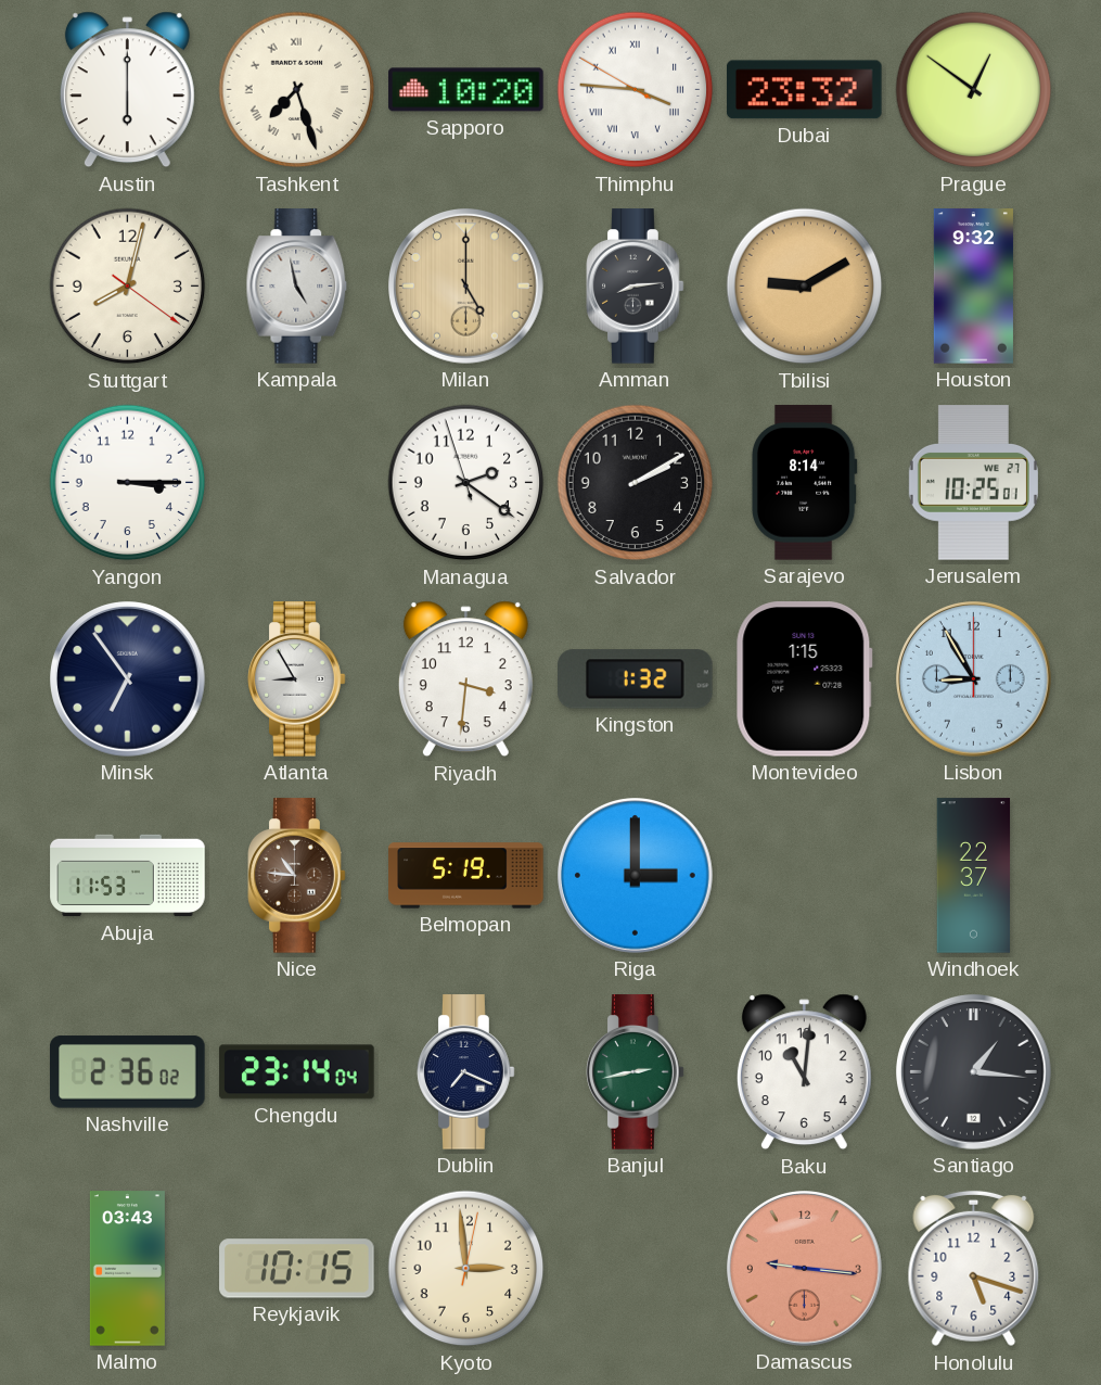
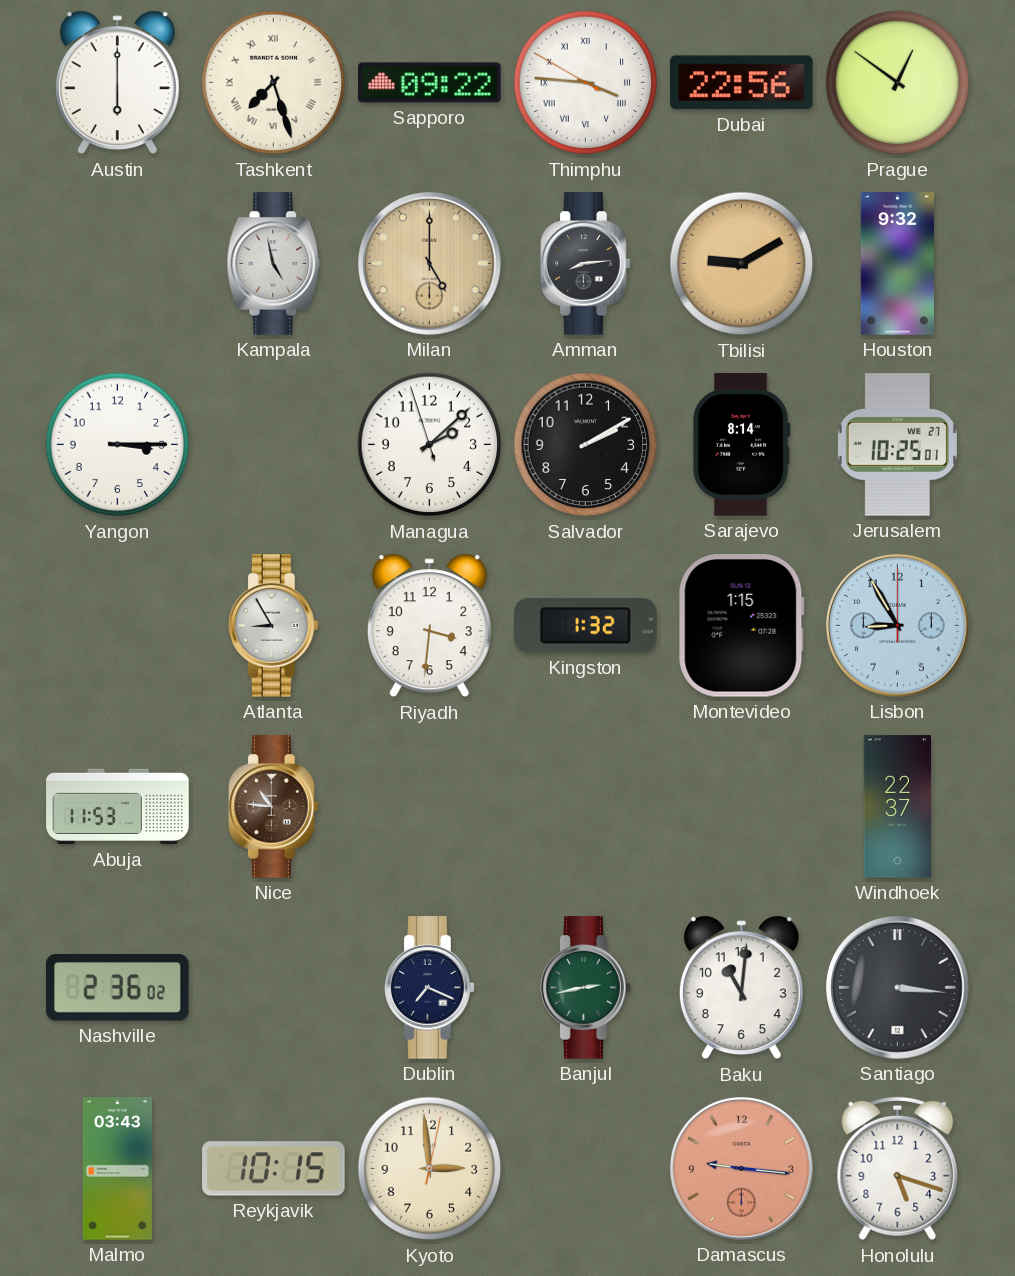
Sapporo: 10:20 -> 09:22 (430, 83)
Dubai: 23:32 -> 22:56 (742, 83)
Stuttgart: 8:02 -> none (128, 287)
Managua: 2:20 -> 2:07 (430, 445)
Minsk: 6:54 -> none (128, 679)
Belmopan: 5:19 -> none (466, 876)
Riga: 3:00 -> none (636, 876)
Chengdu: 23:14 -> none (297, 1072)
Santiago: 1:16 -> 3:16 (898, 988)
